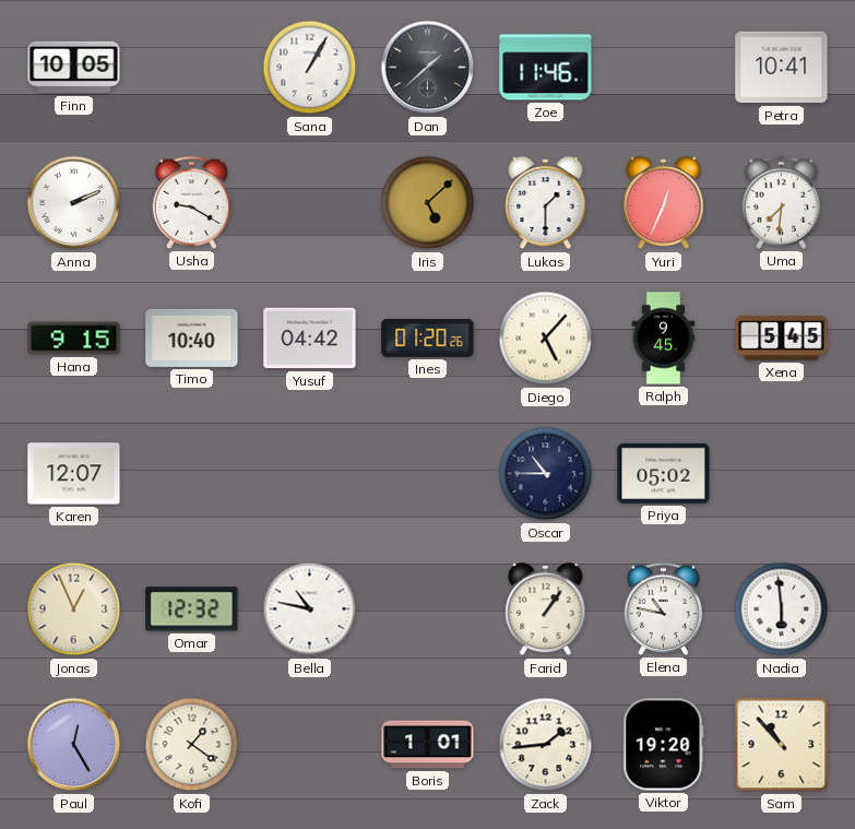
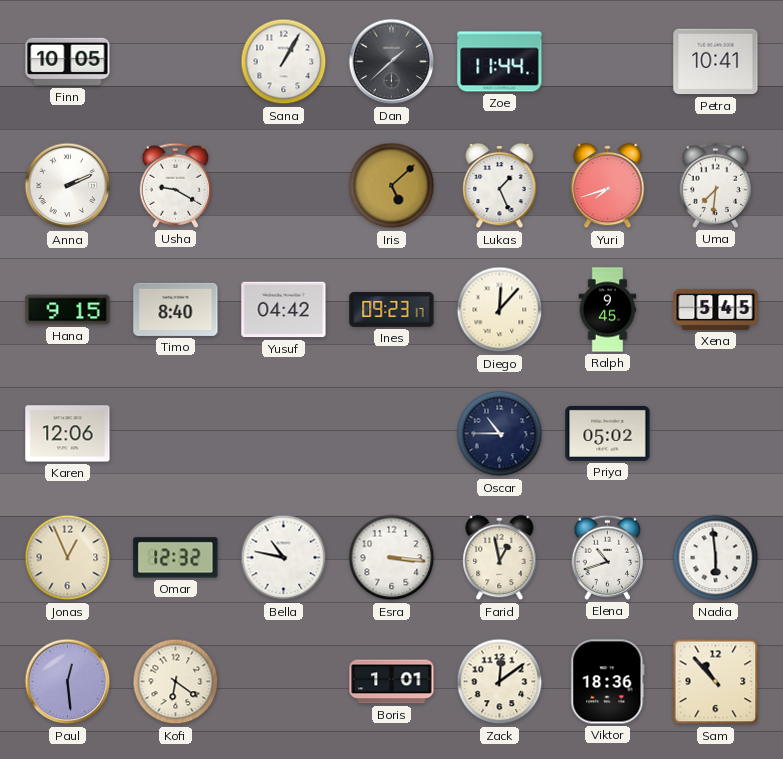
Zoe: 11:46 -> 11:44 (500, 62)
Lukas: 1:30 -> 1:26 (500, 186)
Yuri: 12:34 -> 7:42 (608, 186)
Timo: 10:40 -> 8:40 (176, 309)
Ines: 01:20 -> 09:23 (392, 309)
Diego: 5:07 -> 12:07 (500, 310)
Karen: 12:07 -> 12:06 (68, 434)
Esra: none -> 3:16 (392, 558)
Farid: 1:06 -> 12:58 (500, 558)
Elena: 10:47 -> 10:42 (608, 557)
Paul: 12:25 -> 12:29 (68, 682)
Kofi: 1:21 -> 6:21 (176, 682)
Zack: 1:44 -> 12:09 (500, 682)
Viktor: 19:20 -> 18:36 (608, 682)
